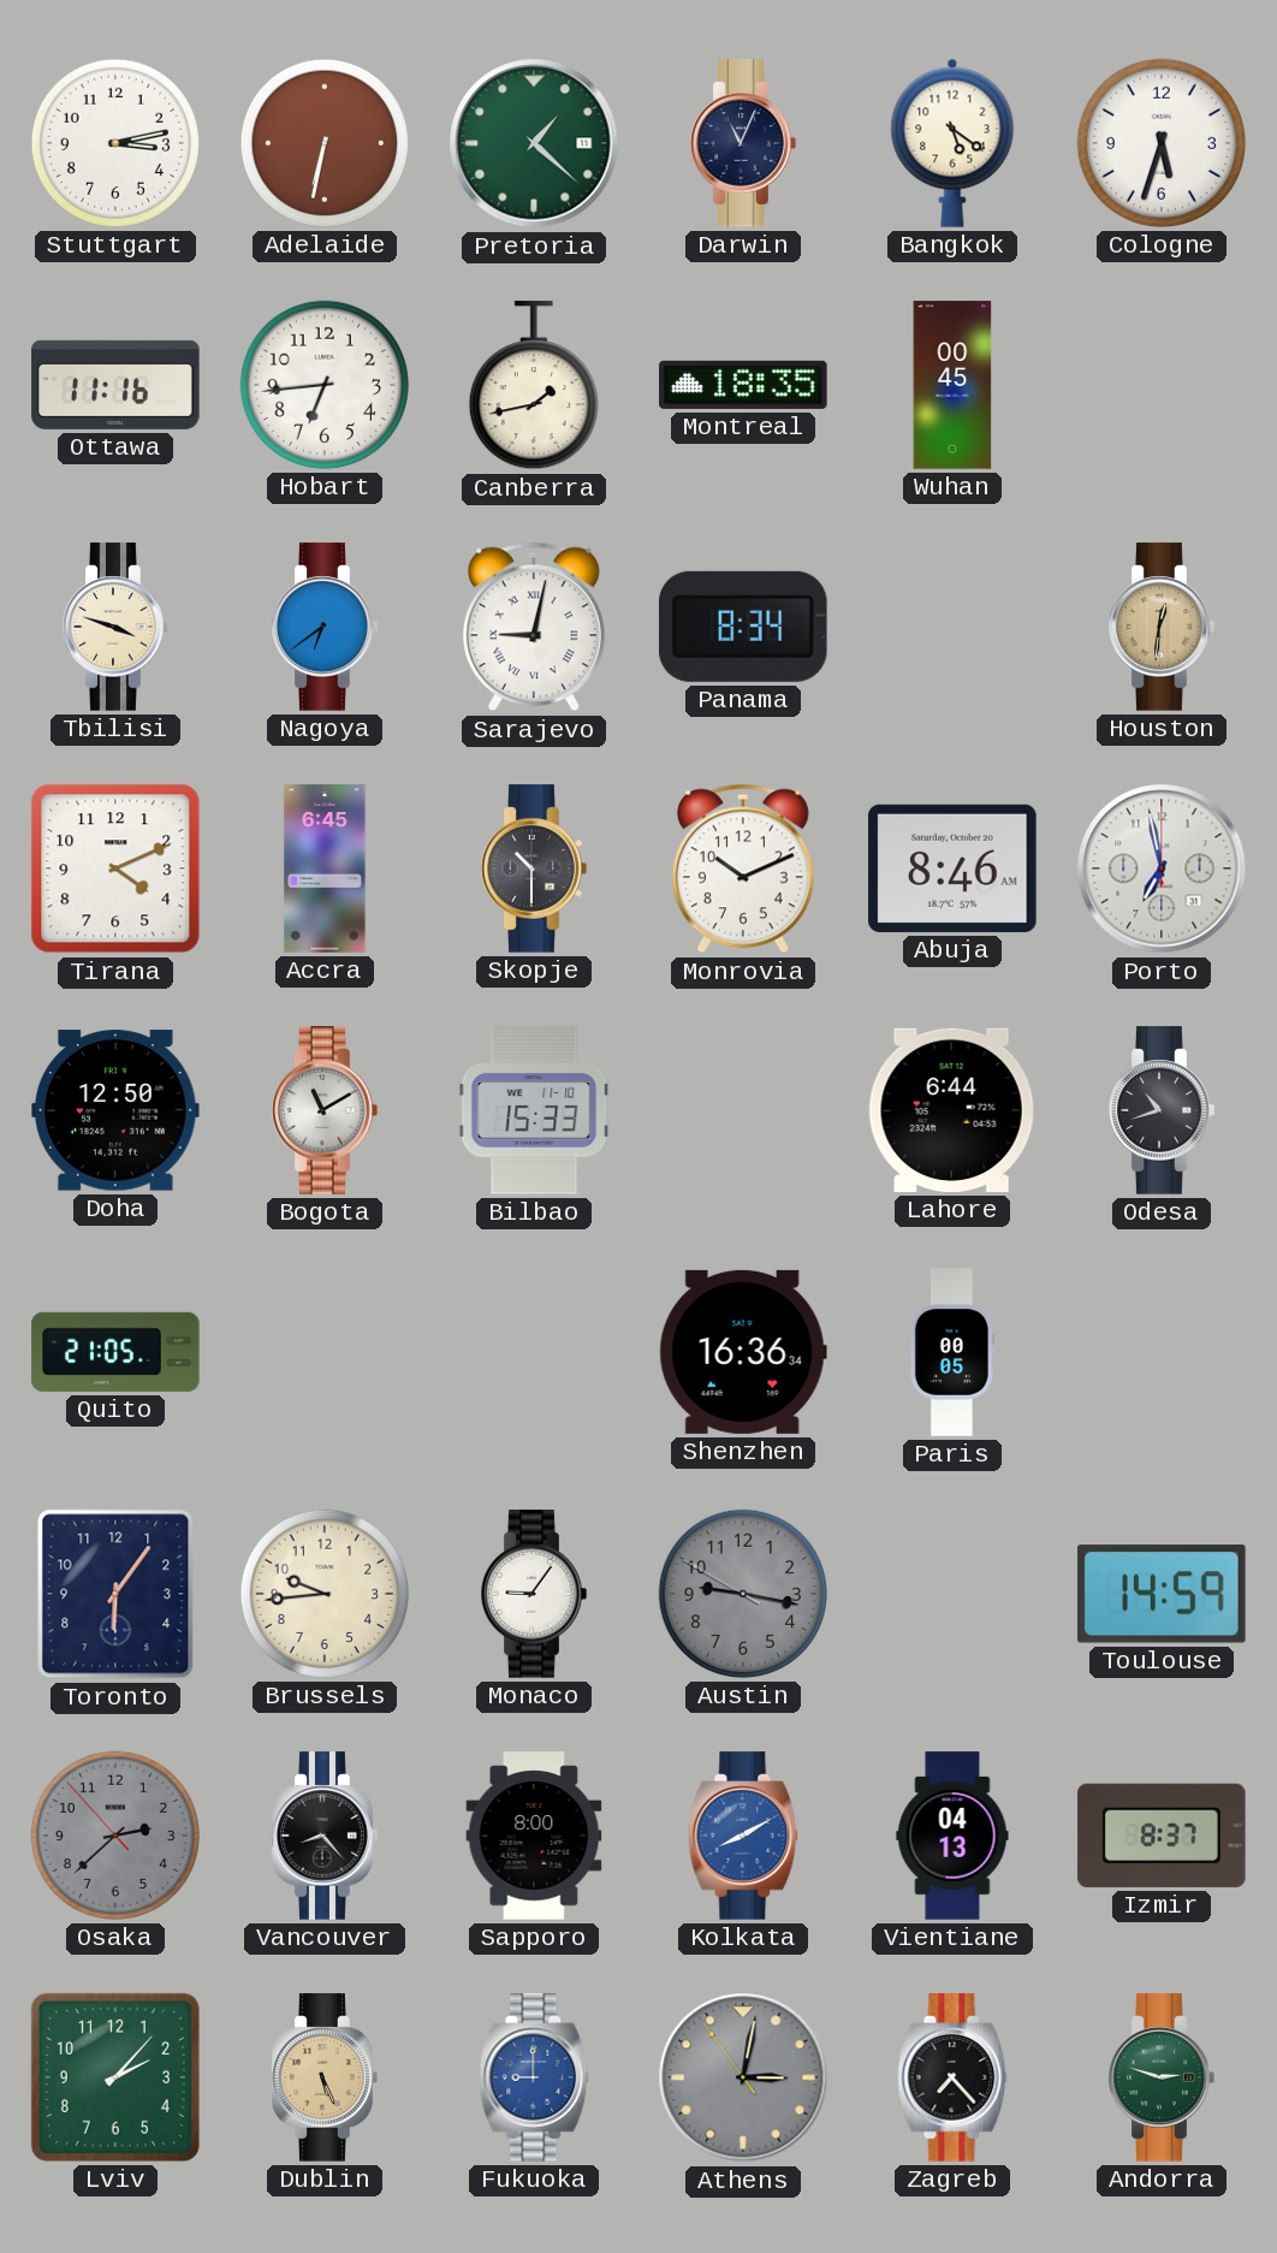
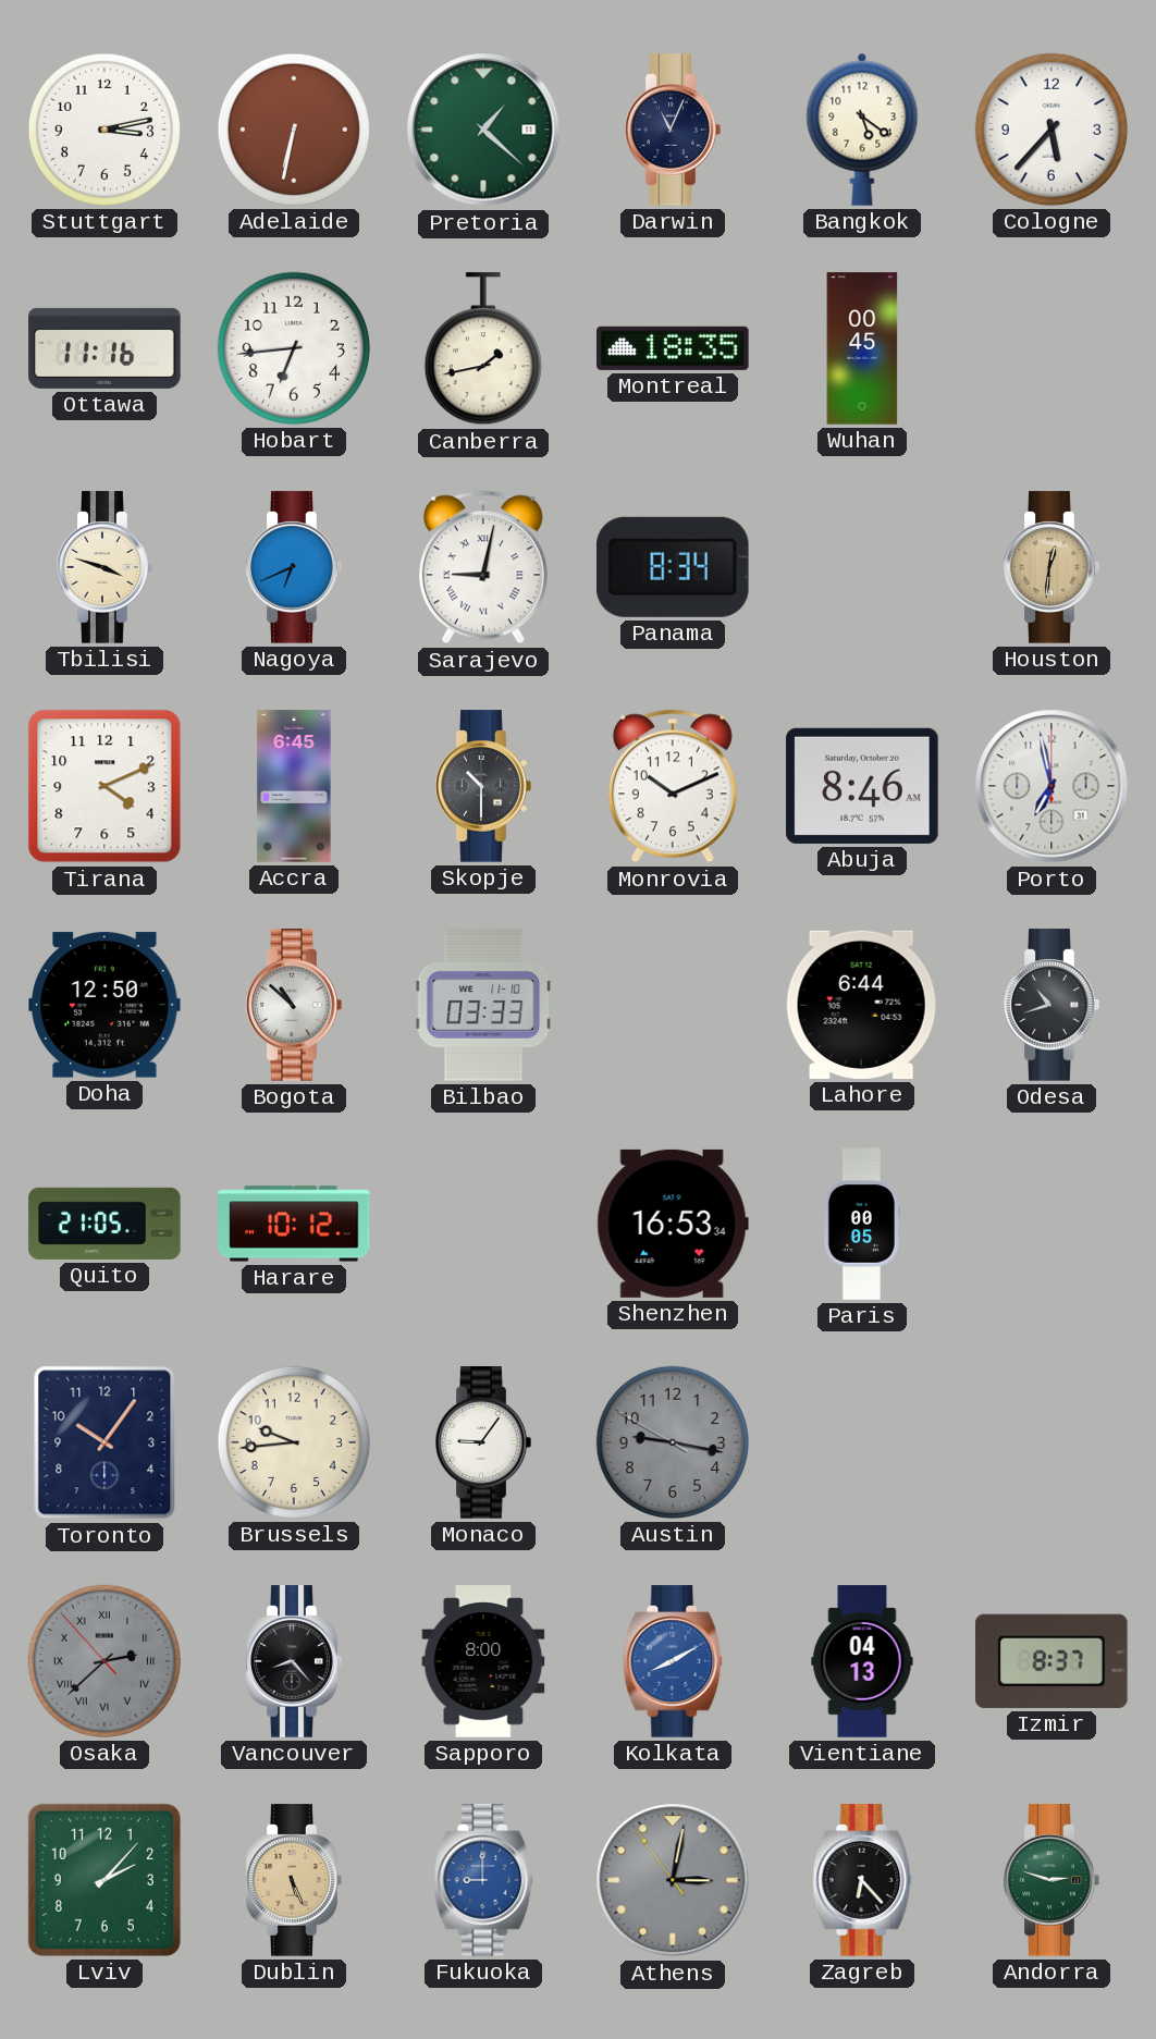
Cologne: 5:33 -> 5:37 (1052, 130)
Nagoya: 6:39 -> 6:41 (294, 567)
Bogota: 11:10 -> 10:52 (294, 1005)
Bilbao: 15:33 -> 03:33 (483, 1005)
Harare: none -> 10:12 (294, 1224)
Shenzhen: 16:36 -> 16:53 (673, 1224)
Toronto: 6:06 -> 10:06 (104, 1442)
Toulouse: 14:59 -> none (1162, 1594)
Osaka numerals: Arabic -> Roman (104, 1661)
Zagreb: 7:23 -> 6:23 (862, 1880)
